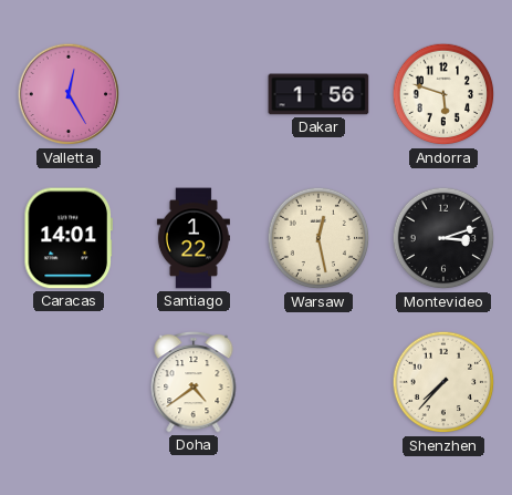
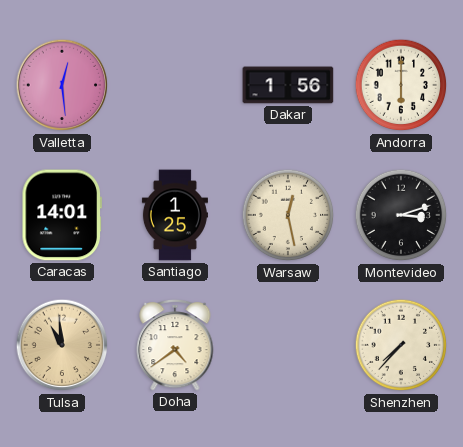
Valletta: 12:25 -> 12:29 (62, 85)
Andorra: 5:48 -> 6:00 (401, 85)
Santiago: 1:22 -> 1:25 (175, 215)
Tulsa: none -> 10:59 (62, 345)
